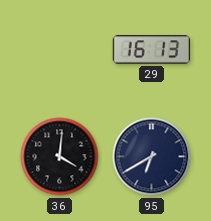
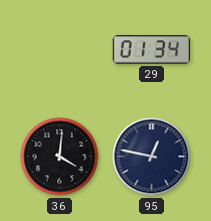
29: 16:13 -> 01:34 (152, 50)
95: 6:40 -> 12:47 (152, 157)
